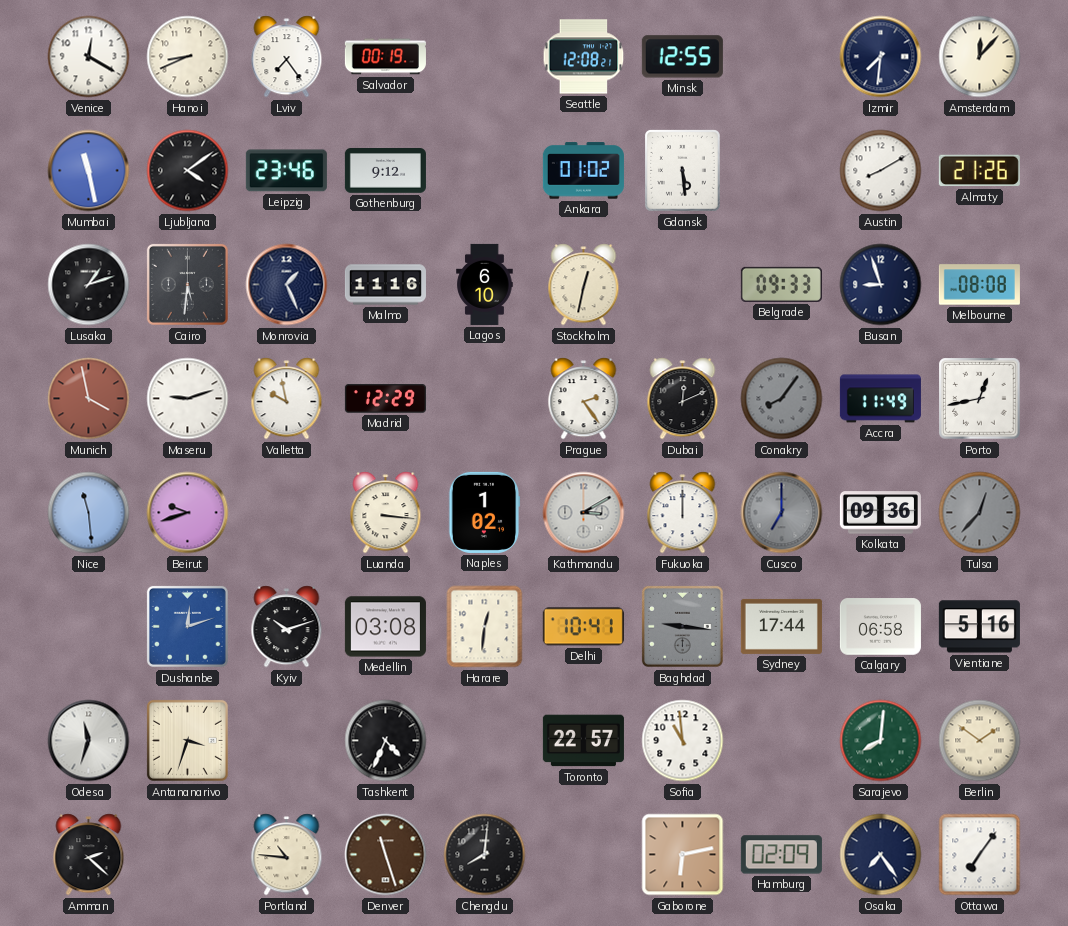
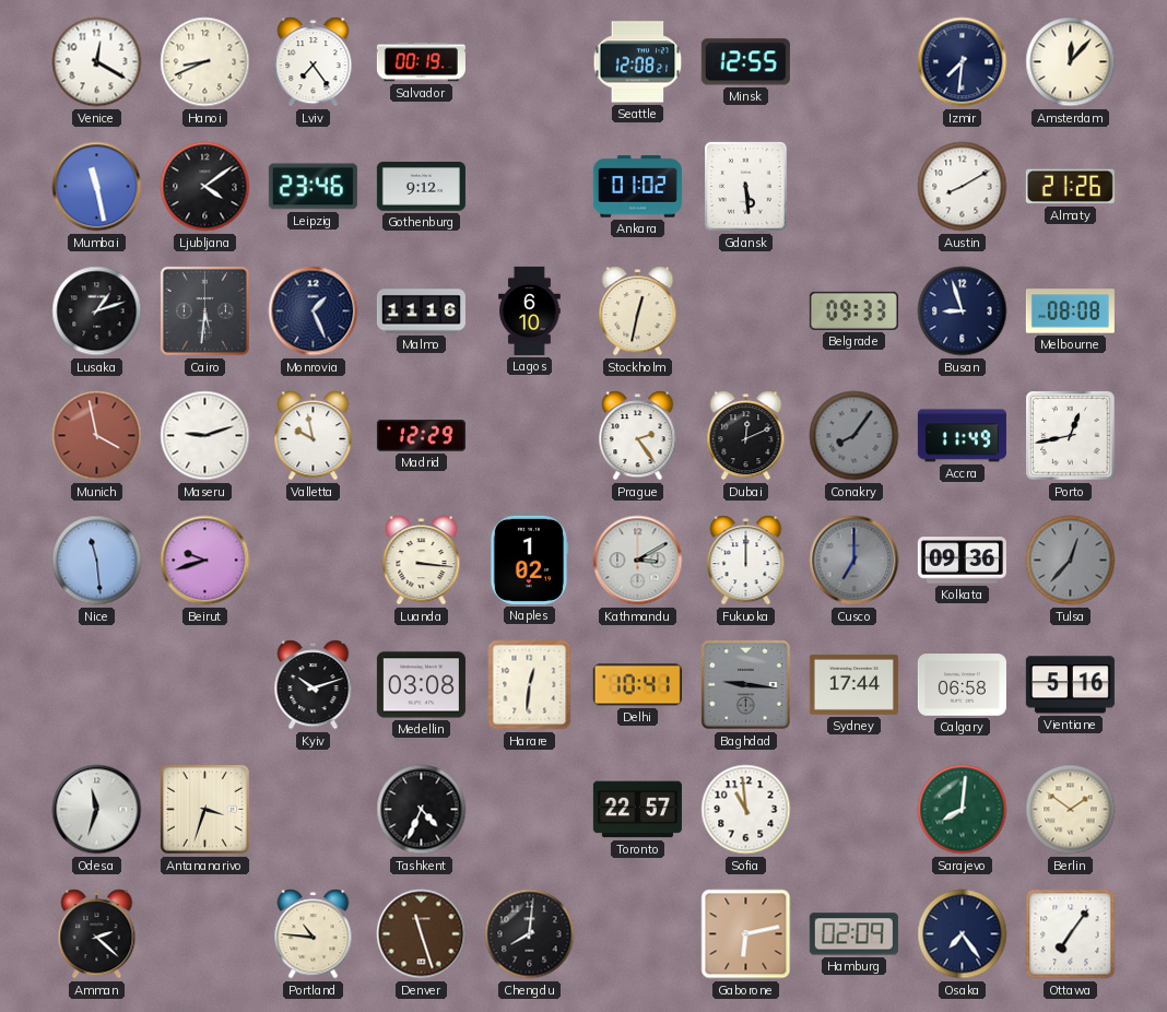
Dushanbe: 12:12 -> none (187, 626)
